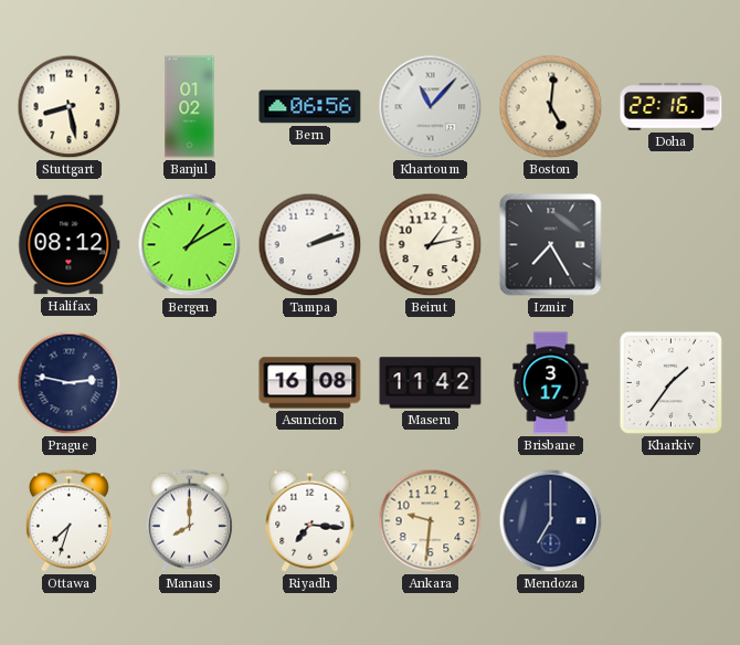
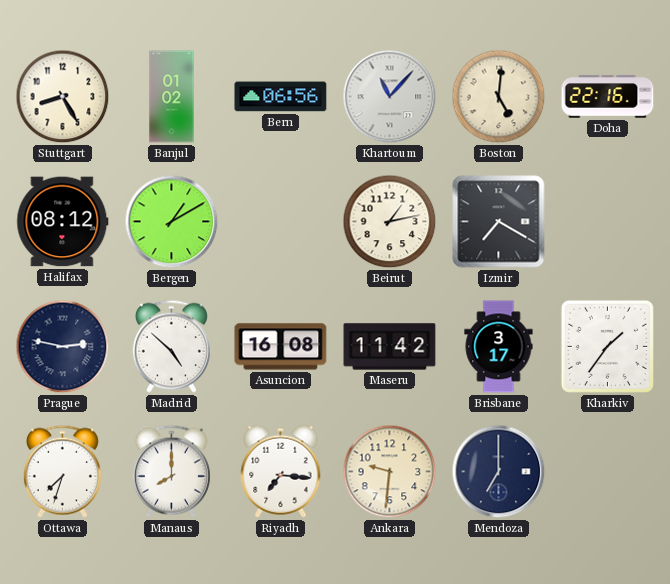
Stuttgart: 8:28 -> 8:25 (63, 97)
Tampa: 2:12 -> none (310, 245)
Izmir: 7:25 -> 7:20 (499, 222)
Madrid: none -> 4:52 (171, 346)
